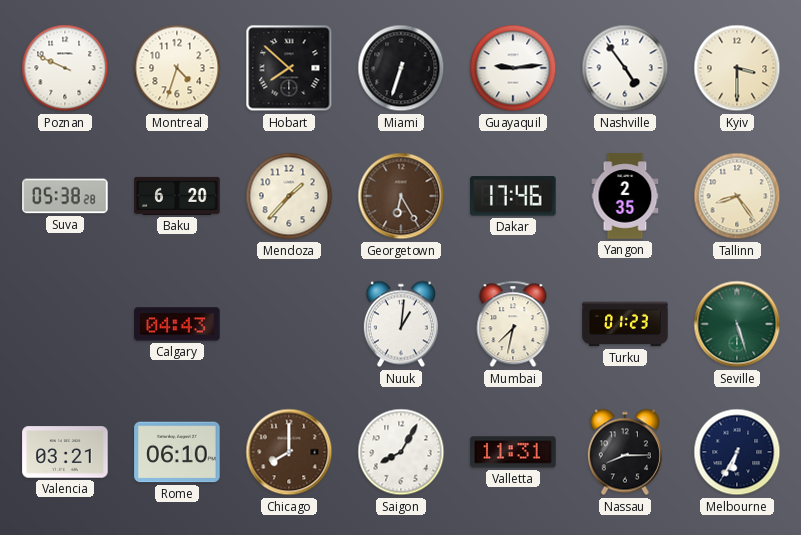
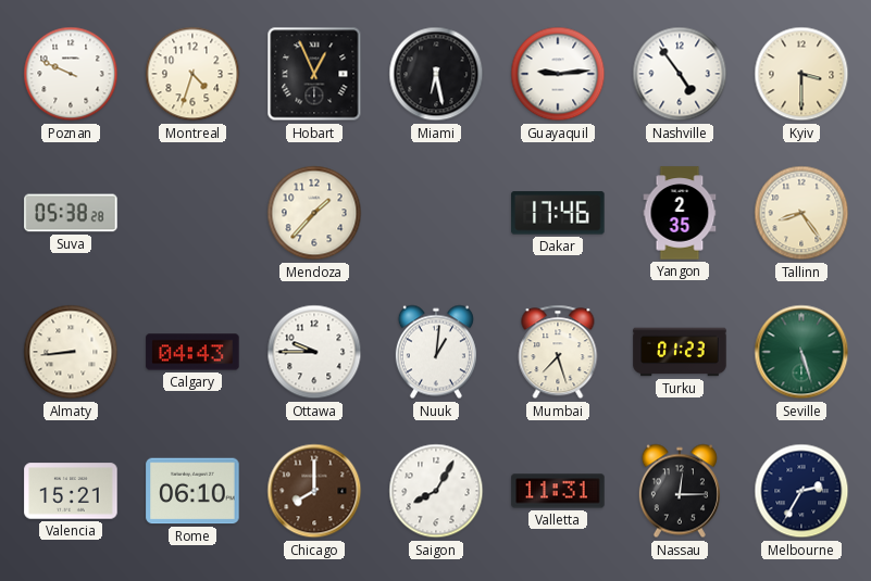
Hobart: 7:52 -> 12:56 (314, 74)
Miami: 6:33 -> 6:28 (436, 74)
Baku: 6:20 -> none (177, 196)
Georgetown: 6:25 -> none (401, 196)
Almaty: none -> 8:44 (71, 352)
Ottawa: none -> 9:45 (314, 352)
Mumbai: 7:32 -> 7:27 (558, 352)
Valencia: 03:21 -> 15:21 (71, 491)
Nassau: 8:15 -> 12:15 (680, 491)
Melbourne: 6:35 -> 2:35 (801, 491)
